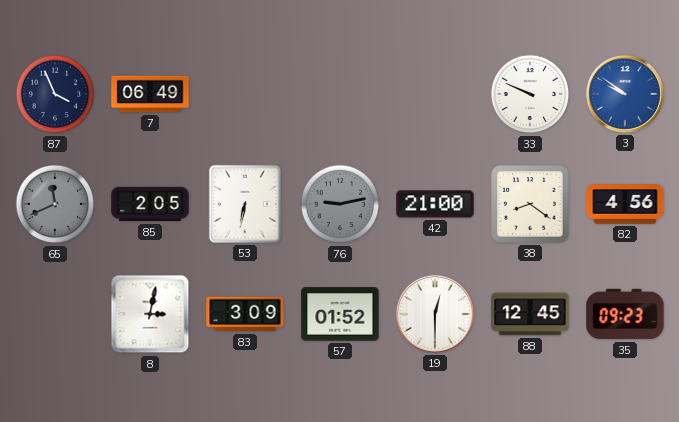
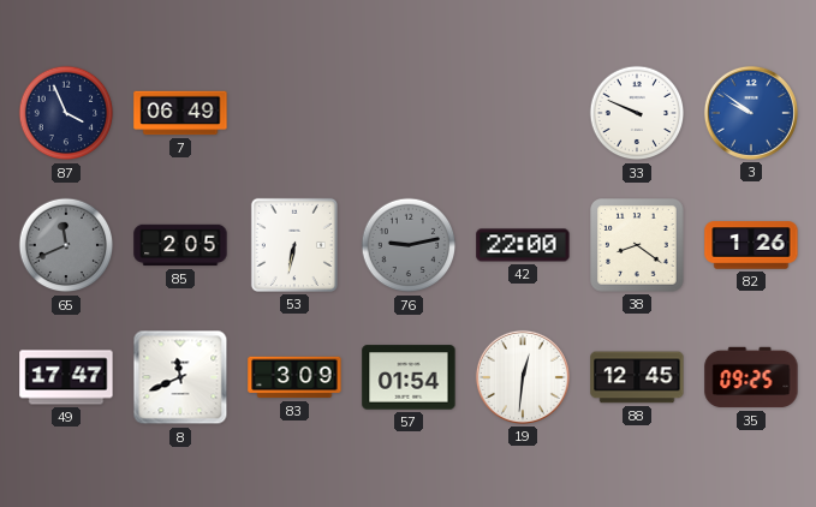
42: 21:00 -> 22:00 (523, 245)
82: 4:56 -> 1:26 (751, 245)
49: none -> 17:47 (66, 377)
8: 3:02 -> 11:41 (180, 377)
57: 01:52 -> 01:54 (409, 377)
19: 12:30 -> 12:31 (523, 377)
35: 09:23 -> 09:25 (751, 377)
